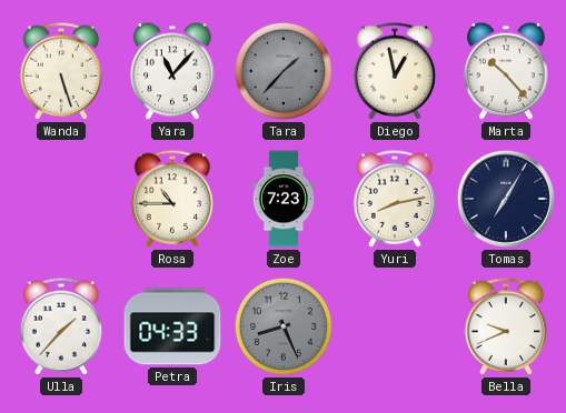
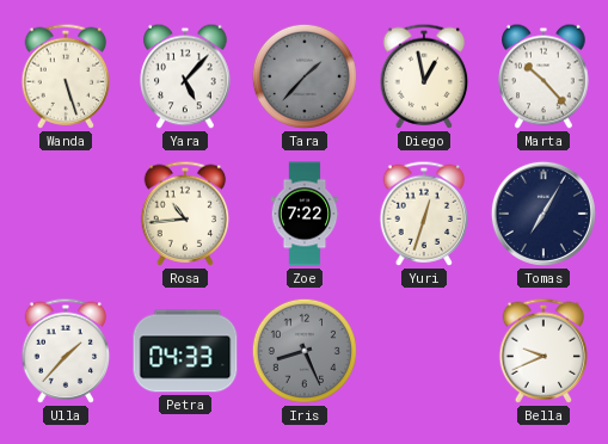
Yara: 11:07 -> 5:07 (185, 76)
Rosa: 10:45 -> 10:44 (185, 214)
Zoe: 7:23 -> 7:22 (305, 214)
Yuri: 8:13 -> 12:33 (424, 214)
